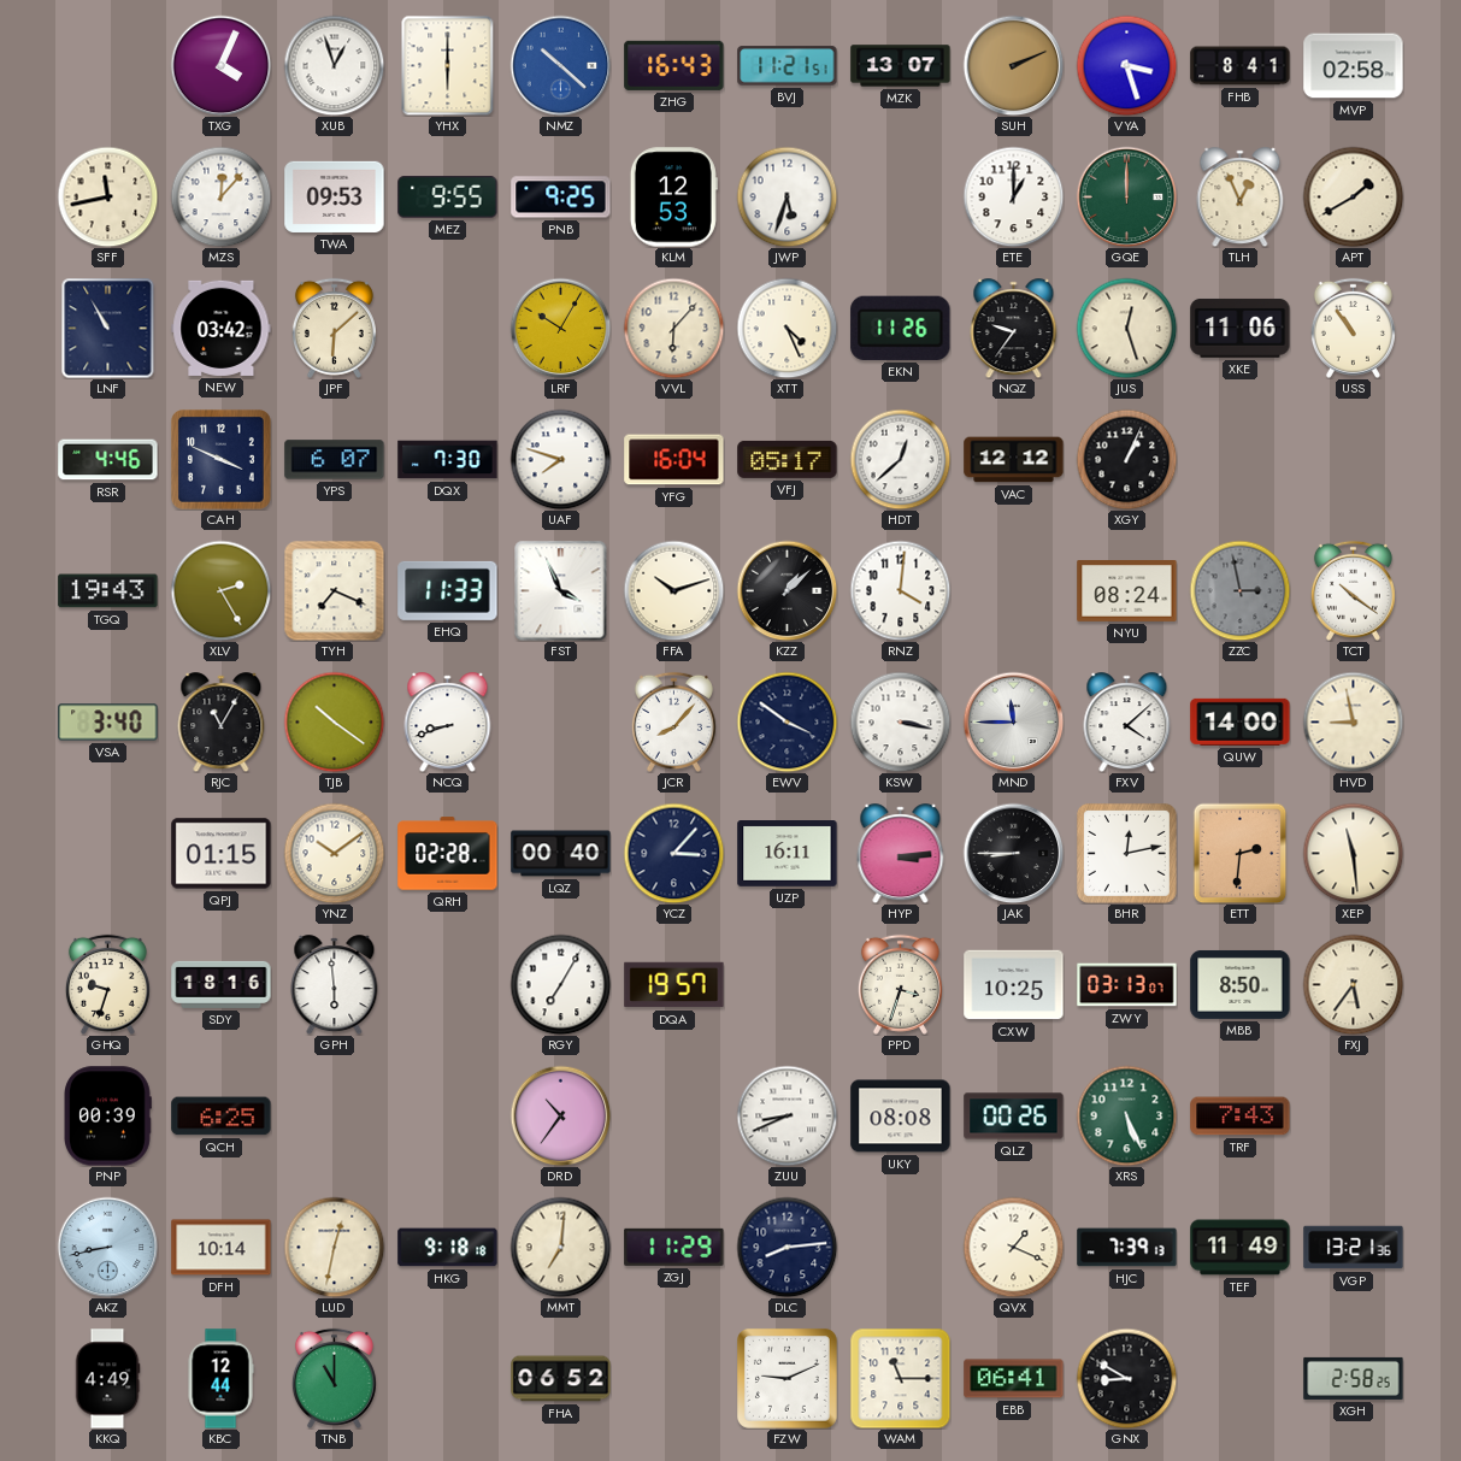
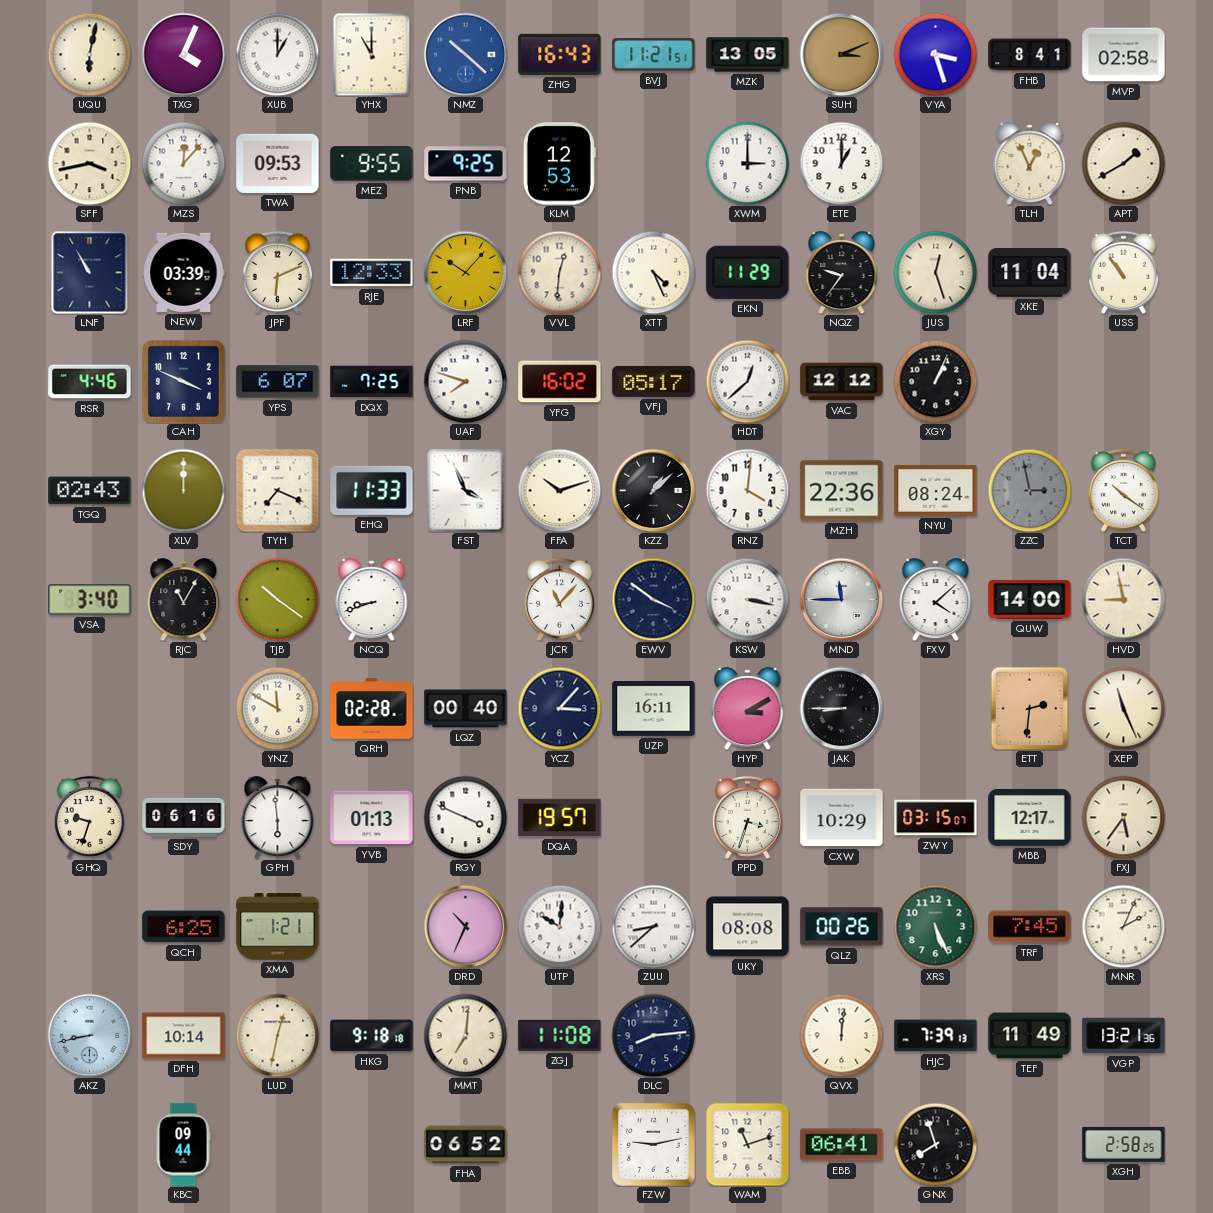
UQU: none -> 6:02 (89, 54)
XUB: 12:57 -> 1:00 (277, 54)
YHX: 6:00 -> 11:00 (372, 54)
MZK: 13:07 -> 13:05 (748, 55)
SUH: 2:11 -> 3:11 (841, 54)
SFF: 11:43 -> 3:43 (89, 163)
JWP: 5:33 -> none (787, 196)
XWM: none -> 3:00 (747, 163)
GQE: 12:00 -> none (1126, 196)
NEW: 03:42 -> 03:39 (184, 272)
JPF: 6:08 -> 6:11 (277, 272)
RJE: none -> 12:33 (372, 273)
LRF: 10:05 -> 10:07 (465, 272)
VVL: 6:07 -> 12:31 (559, 272)
EKN: 11:26 -> 11:29 (748, 272)
XKE: 11:06 -> 11:04 (1030, 272)
DQX: 7:30 -> 7:25 (372, 382)
YFG: 16:04 -> 16:02 (560, 382)
TGQ: 19:43 -> 02:43 (90, 491)
XLV: 2:25 -> 12:00 (183, 490)
MZH: none -> 22:36 (842, 491)
JCR: 8:07 -> 11:07 (559, 599)
QPJ: 01:15 -> none (222, 854)
YNZ: 10:09 -> 11:50 (277, 708)
HYP: 3:14 -> 3:10 (748, 709)
BHR: 12:13 -> none (1126, 853)
XEP: 11:29 -> 11:26 (1123, 708)
SDY: 18:16 -> 06:16 (184, 817)
YVB: none -> 01:13 (372, 818)
RGY: 7:05 -> 3:49 (465, 817)
CXW: 10:25 -> 10:29 (842, 818)
ZWY: 03:13 -> 03:15 (936, 818)
MBB: 8:50 -> 12:17 (1030, 817)
PNP: 00:39 -> none (108, 1117)
XMA: none -> 1:21 (278, 927)
DRD: 10:36 -> 10:34 (465, 926)
UTP: none -> 10:01 (559, 926)
ZUU: 8:41 -> 8:38 (653, 926)
TRF: 7:43 -> 7:45 (1030, 927)
MNR: none -> 2:04 (1123, 926)
ZGJ: 11:29 -> 11:08 (560, 1035)
QVX: 1:19 -> 12:01 (841, 1035)
KKQ: 4:49 -> none (107, 1379)
KBC: 12:44 -> 09:44 (183, 1145)
TNB: 11:00 -> none (334, 1378)
FZW: 9:11 -> 9:13 (653, 1144)
WAM: 11:15 -> 11:12 (747, 1144)
GNX: 8:50 -> 7:57 (935, 1144)
